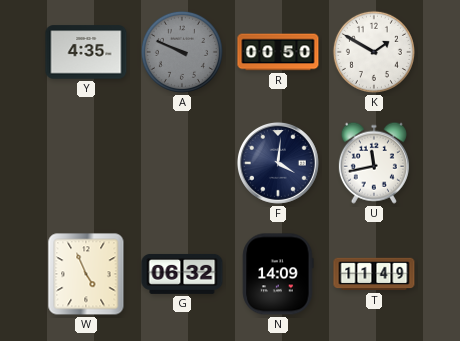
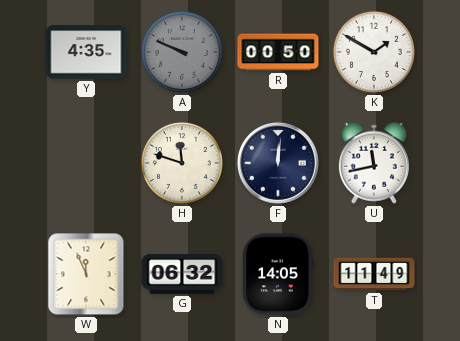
H: none -> 11:48 (182, 163)
F: 4:01 -> 12:01 (278, 163)
W: 4:56 -> 11:56 (86, 274)
N: 14:09 -> 14:05 (278, 274)
